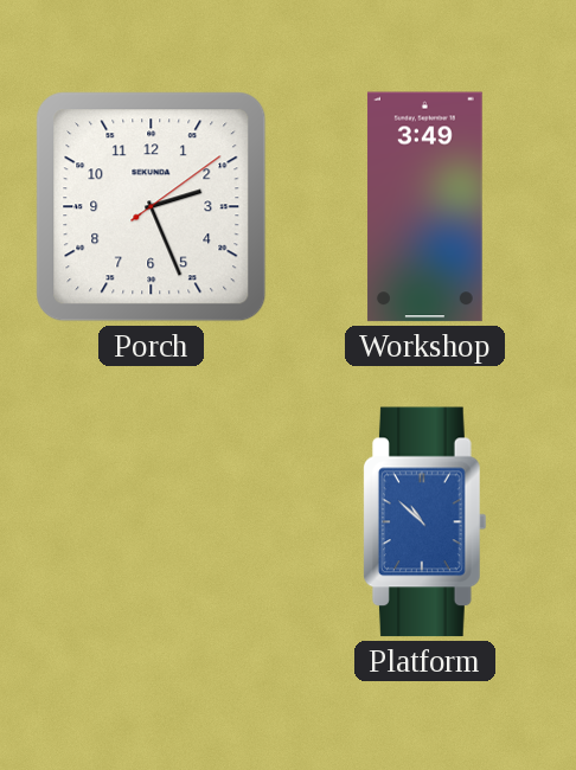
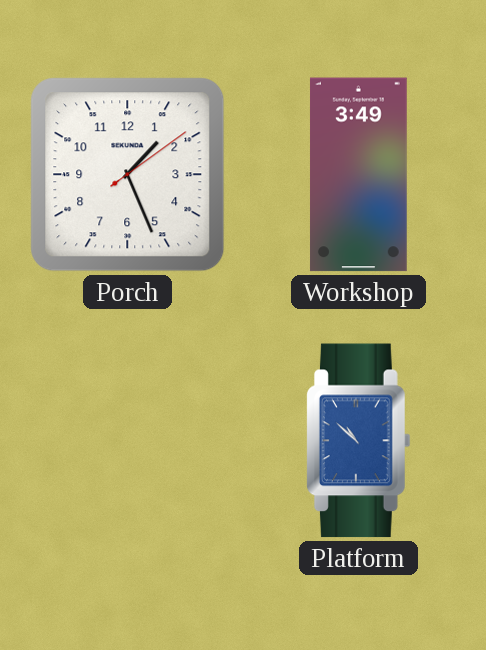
Porch: 2:26 -> 1:26 (128, 175)
